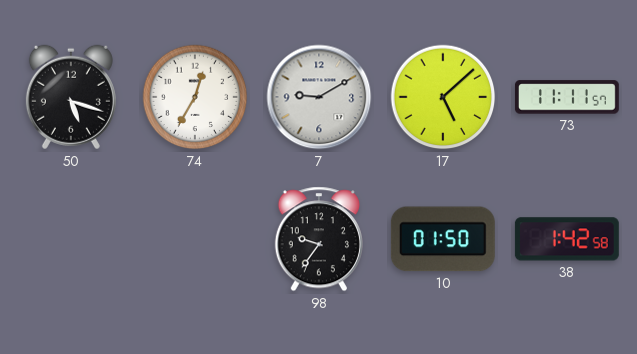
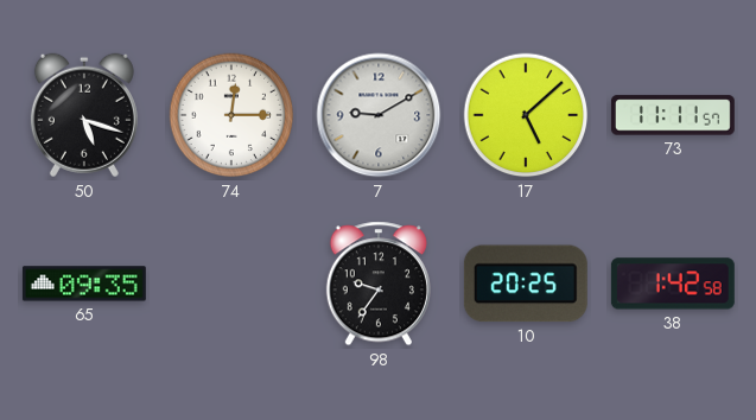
74: 12:35 -> 12:15 (231, 115)
65: none -> 09:35 (84, 284)
10: 01:50 -> 20:25 (526, 284)
